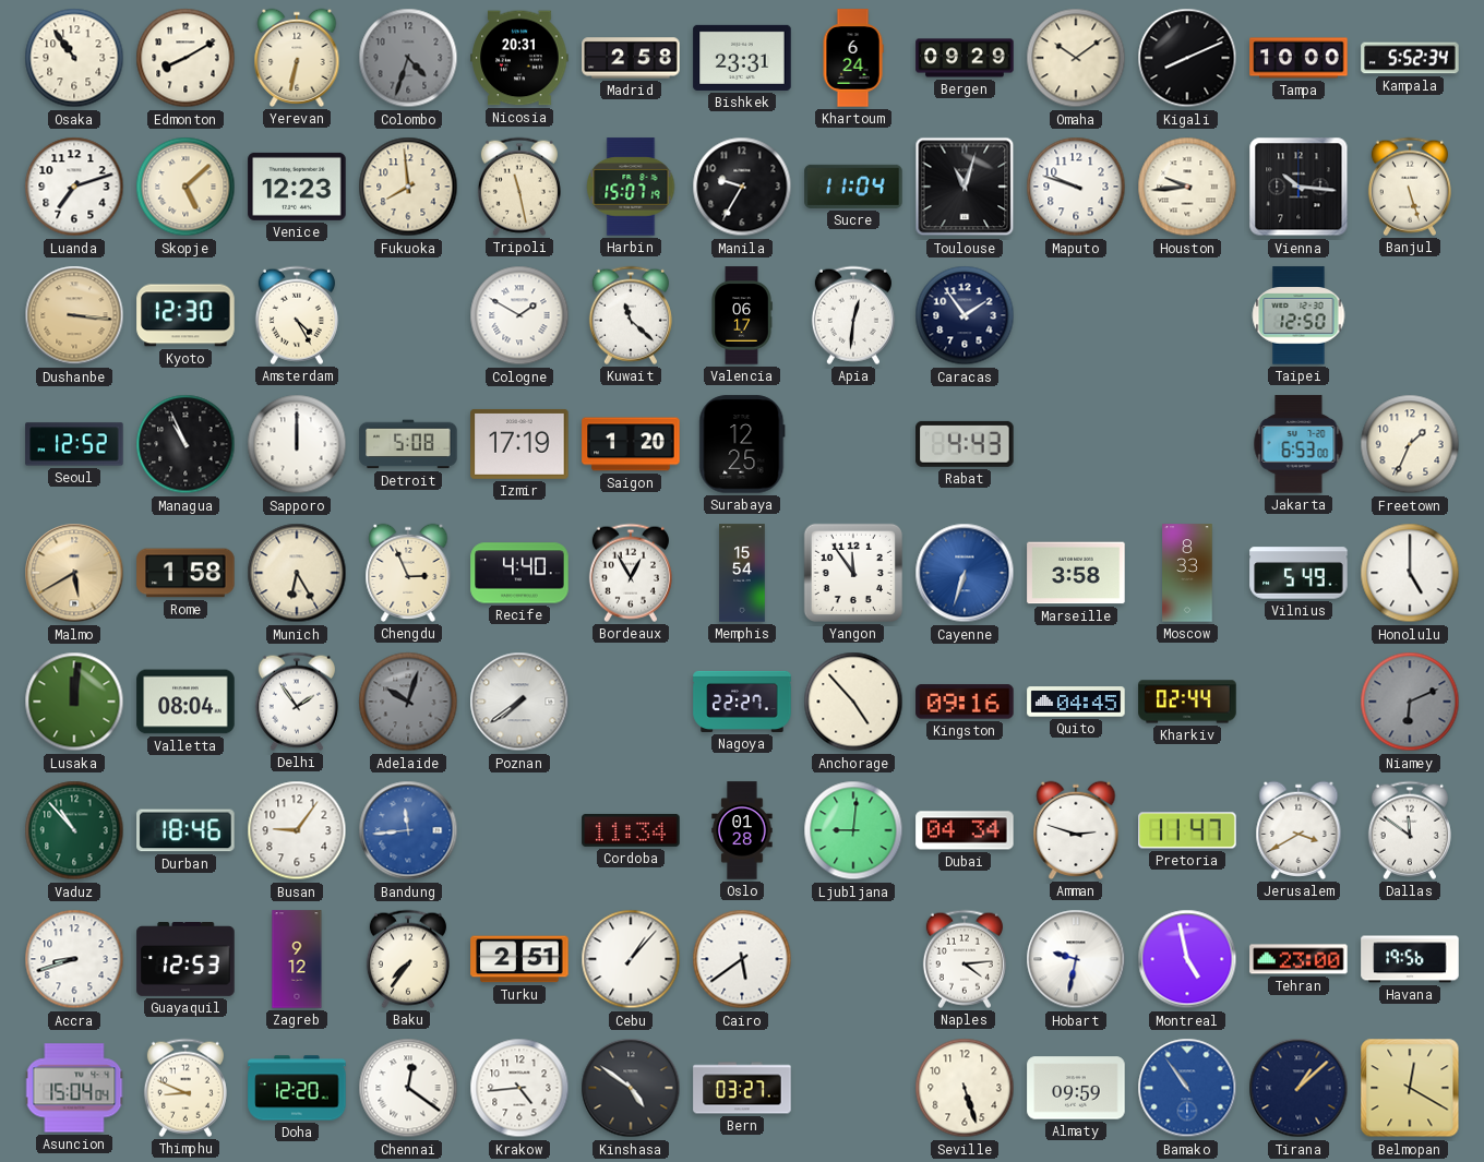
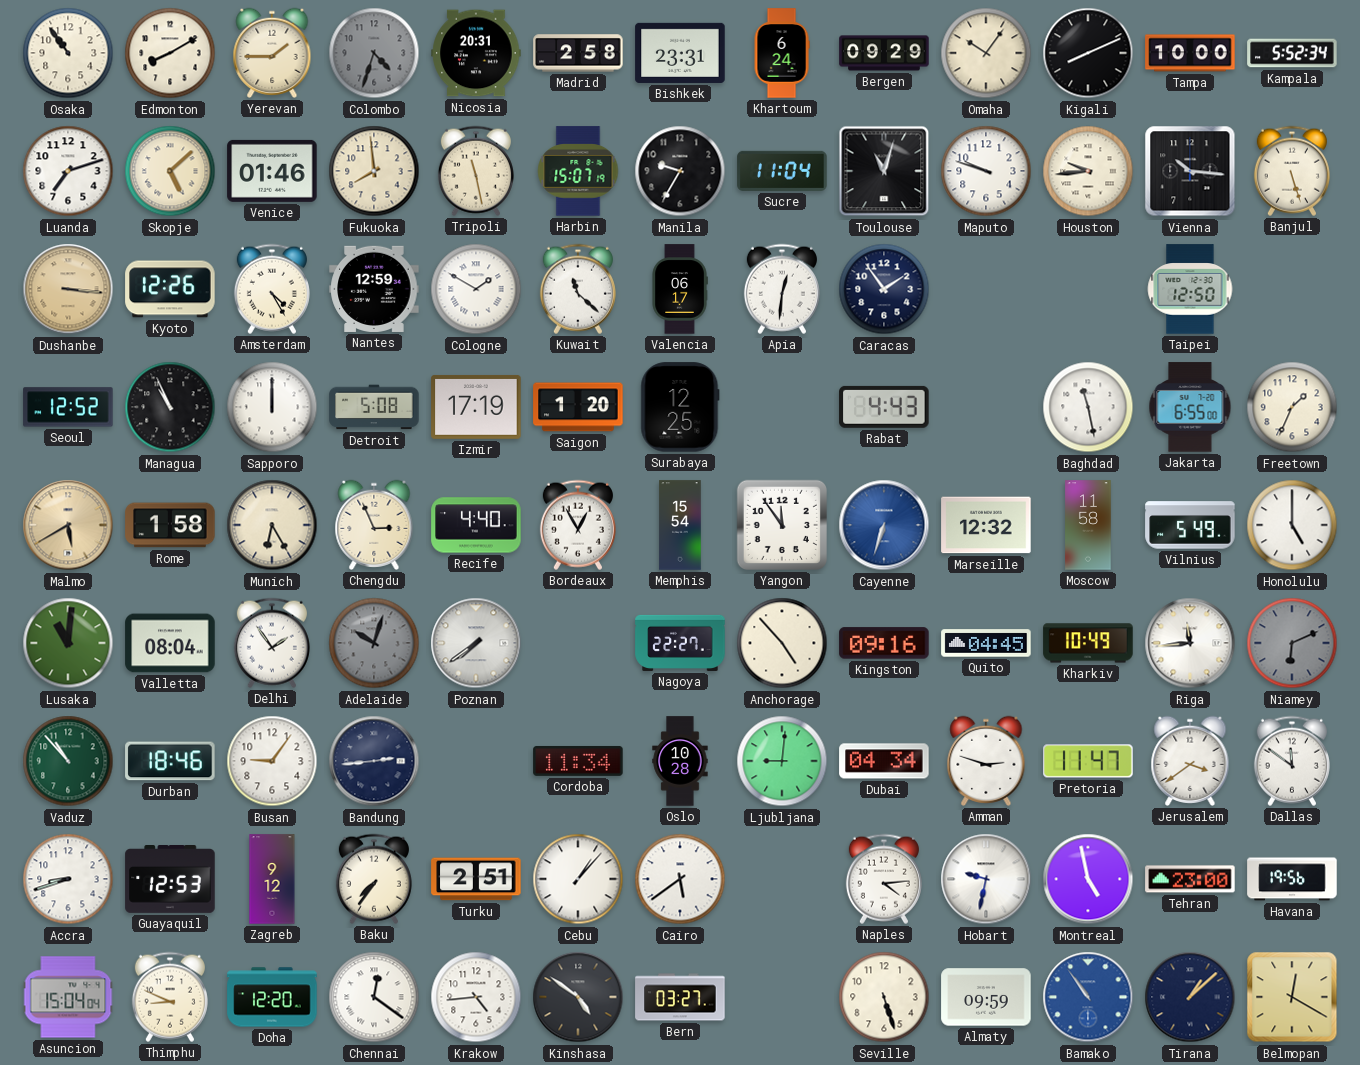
Yerevan: 6:32 -> 1:45 (272, 53)
Omaha: 10:09 -> 10:06 (986, 53)
Venice: 12:23 -> 01:46 (272, 171)
Kyoto: 12:30 -> 12:26 (170, 289)
Nantes: none -> 12:59 (374, 289)
Baghdad: none -> 11:28 (1088, 407)
Jakarta: 6:53 -> 6:55 (1190, 407)
Marseille: 3:58 -> 12:32 (986, 525)
Moscow: 8:33 -> 11:58 (1088, 525)
Lusaka: 12:01 -> 11:01 (68, 643)
Kharkiv: 02:44 -> 10:49 (1088, 643)
Riga: none -> 11:44 (1190, 643)
Bandung: 11:44 -> 2:44 (374, 761)
Bandung dial: blue -> navy (374, 761)
Oslo: 01:28 -> 10:28 (680, 761)
Jerusalem: 3:40 -> 3:39 (1190, 761)
